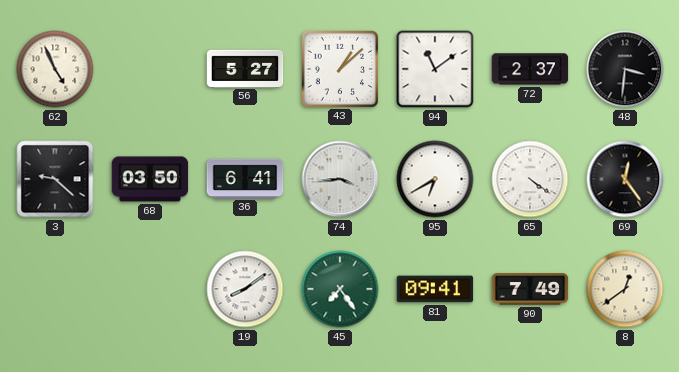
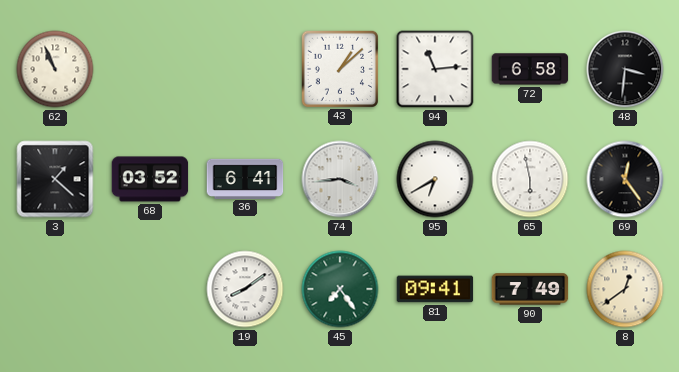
62: 4:56 -> 10:56 (55, 69)
56: 5:27 -> none (245, 68)
94: 11:09 -> 11:14 (435, 69)
72: 2:37 -> 6:58 (530, 69)
3: 9:22 -> 1:22 (55, 179)
68: 03:50 -> 03:52 (150, 179)
65: 4:21 -> 5:58 (530, 179)
